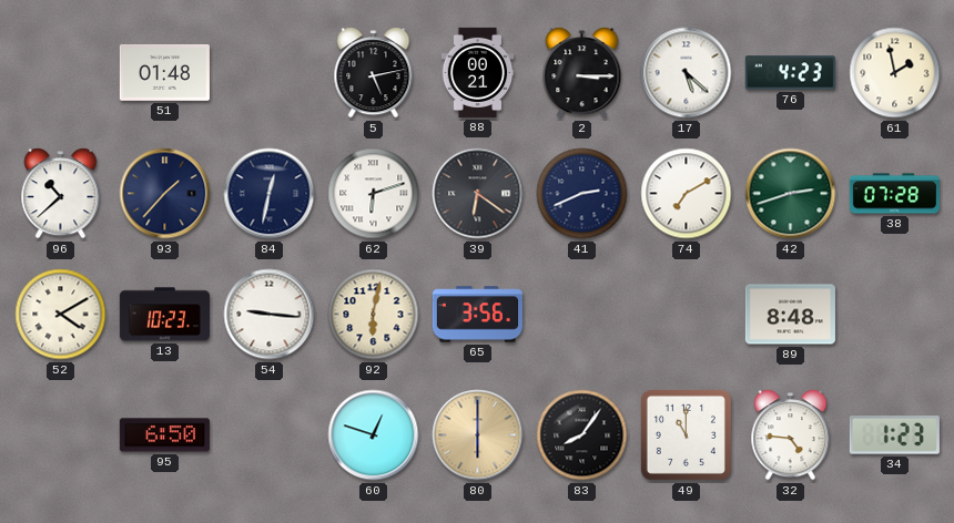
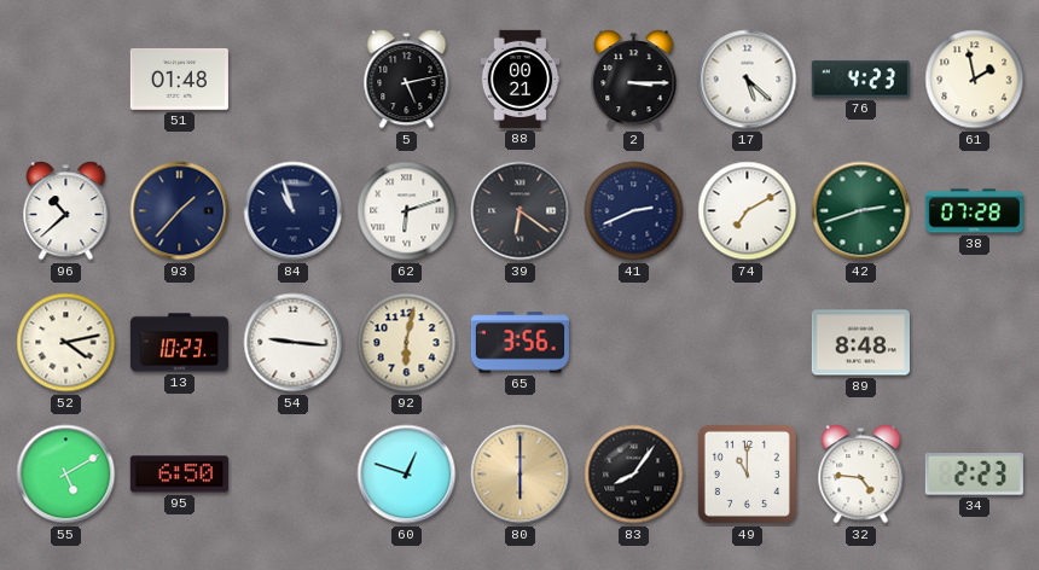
84: 12:32 -> 10:57 (294, 211)
52: 4:10 -> 4:13 (66, 343)
55: none -> 5:10 (66, 475)
34: 1:23 -> 2:23 (974, 475)
